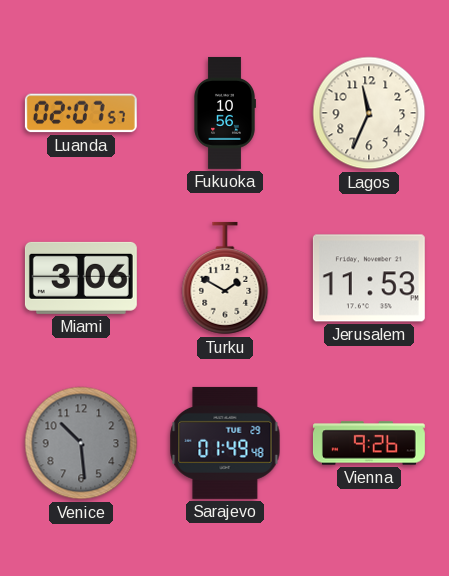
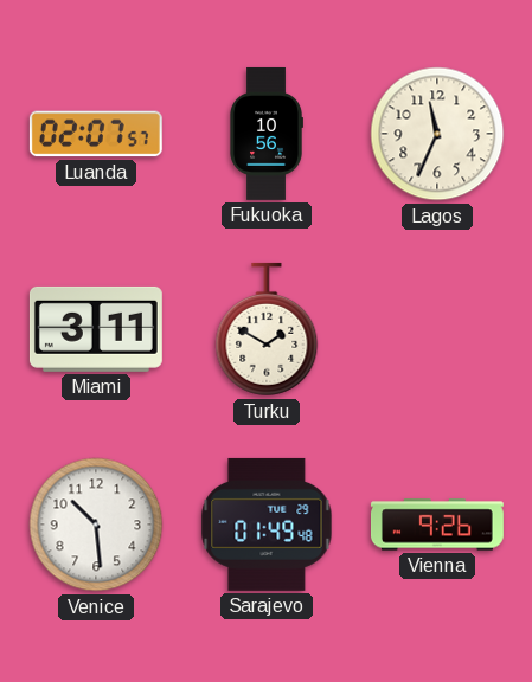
Miami: 3:06 -> 3:11 (96, 329)
Jerusalem: 11:53 -> none (369, 278)
Venice dial: grey -> white (96, 525)
